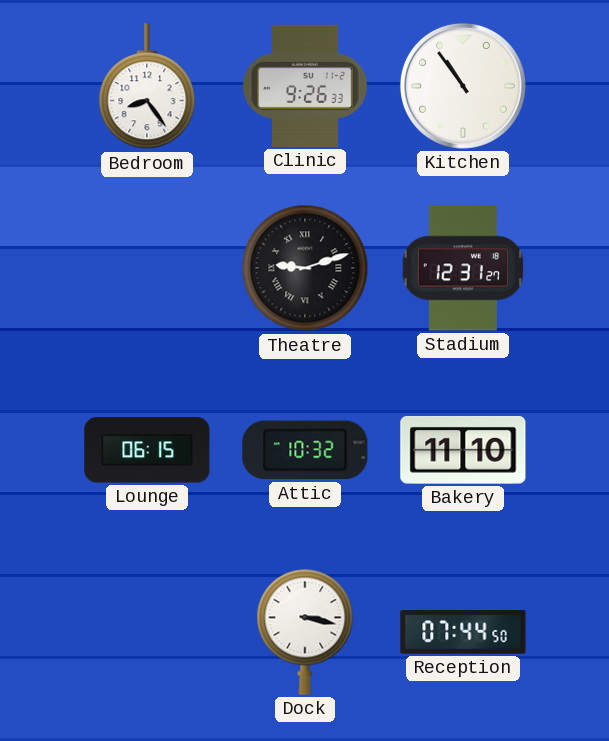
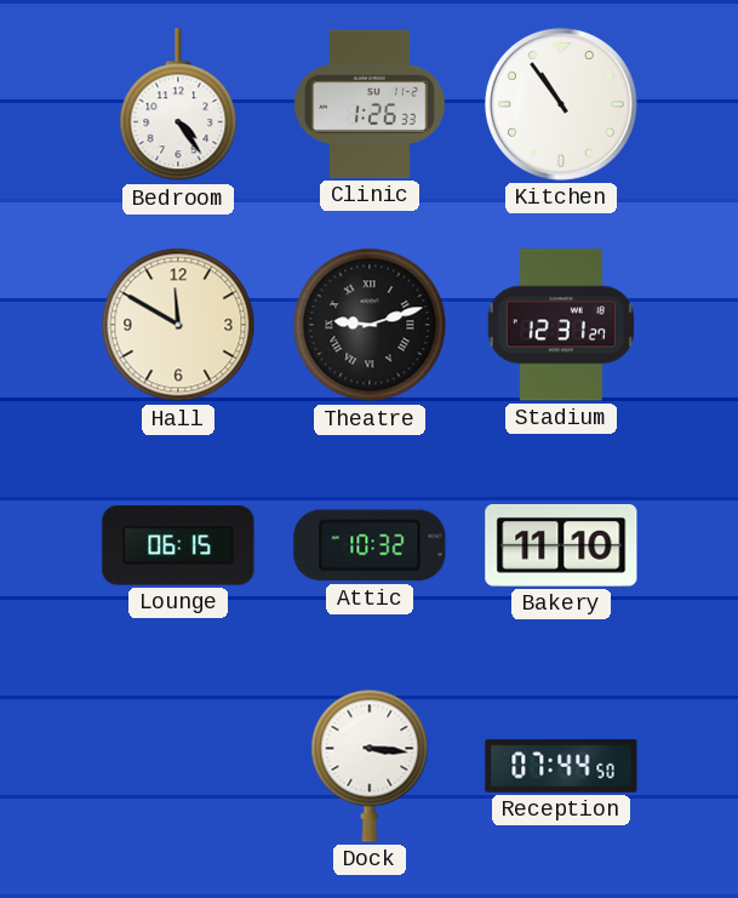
Bedroom: 8:24 -> 4:24 (178, 105)
Clinic: 9:26 -> 1:26 (371, 104)
Hall: none -> 11:50 (178, 325)
Dock: 3:17 -> 3:16 (370, 766)
